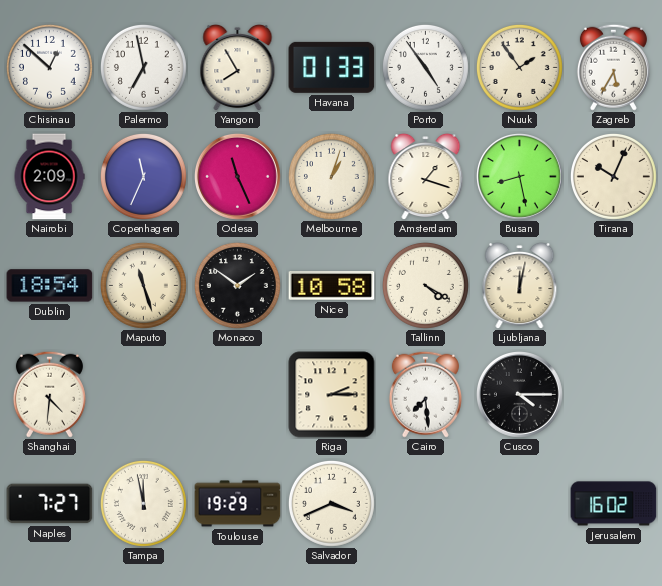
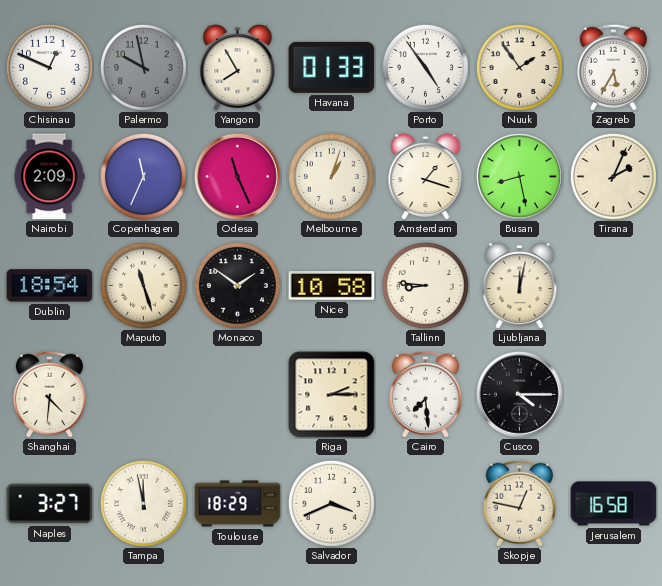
Chisinau: 12:52 -> 12:49 (49, 67)
Palermo: 6:58 -> 9:58 (143, 67)
Palermo dial: white -> grey (143, 67)
Tirana: 10:04 -> 2:04 (613, 176)
Tallinn: 4:20 -> 8:46 (425, 285)
Naples: 7:27 -> 3:27 (50, 504)
Toulouse: 19:29 -> 18:29 (238, 504)
Skopje: none -> 12:47 (519, 503)
Jerusalem: 16:02 -> 16:58 (614, 504)
